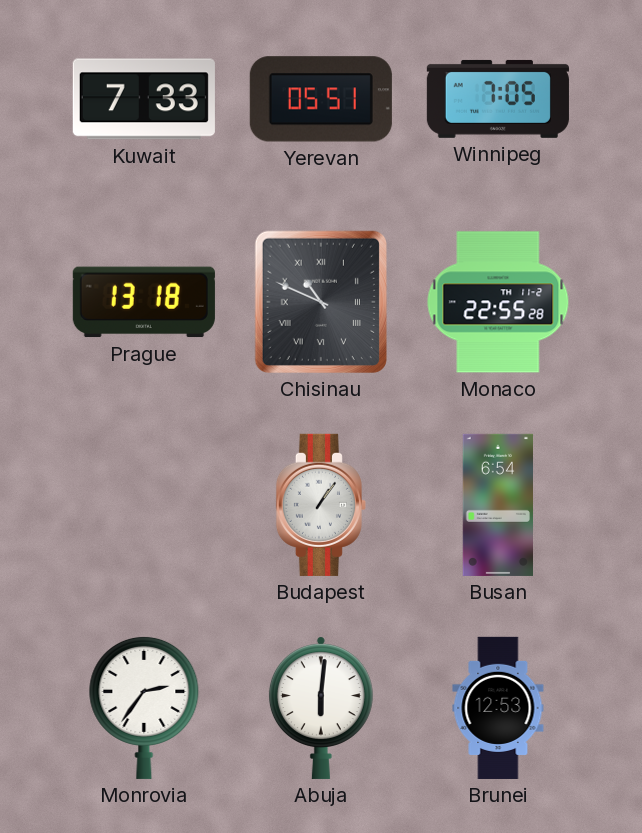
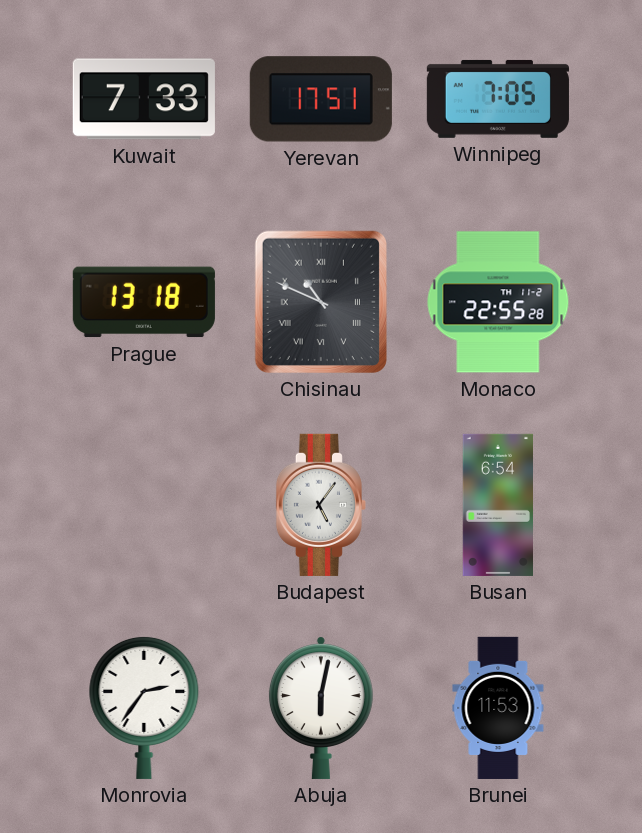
Yerevan: 05:51 -> 17:51 (321, 99)
Budapest: 1:06 -> 5:06 (321, 505)
Abuja: 6:01 -> 6:02 (321, 708)
Brunei: 12:53 -> 11:53 (498, 708)
